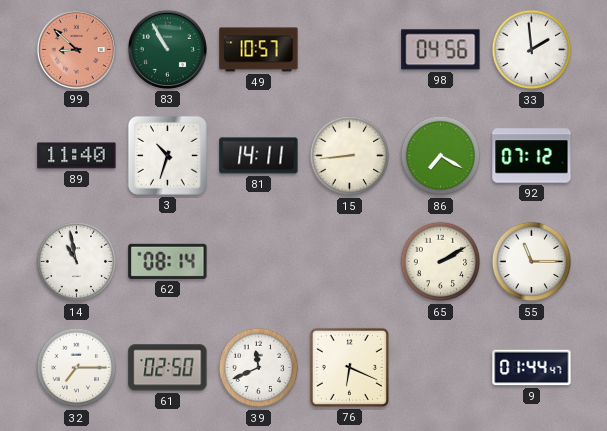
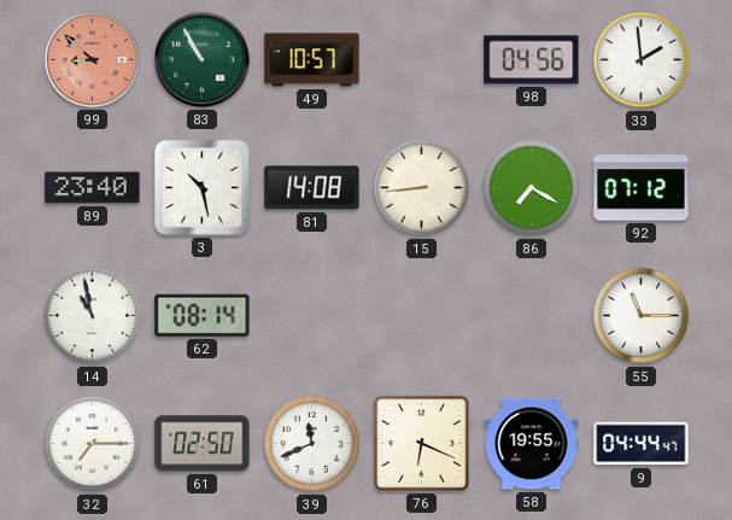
89: 11:40 -> 23:40 (93, 188)
3: 10:33 -> 10:28 (201, 187)
81: 14:11 -> 14:08 (312, 188)
65: 2:10 -> none (441, 262)
58: none -> 19:55 (532, 444)
9: 01:44 -> 04:44 (642, 444)
